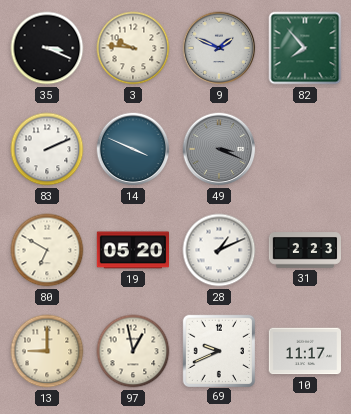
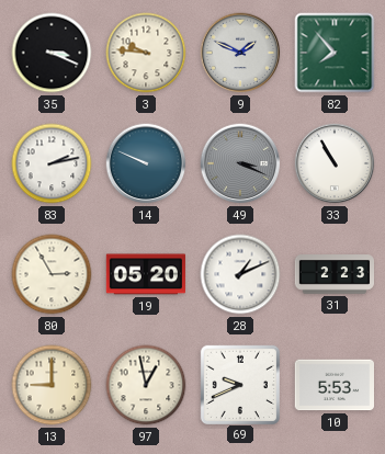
83: 2:11 -> 2:13 (52, 163)
14: 3:49 -> 9:49 (146, 163)
33: none -> 10:55 (335, 163)
80: 6:50 -> 2:55 (52, 274)
10: 11:17 -> 5:53 (333, 385)
